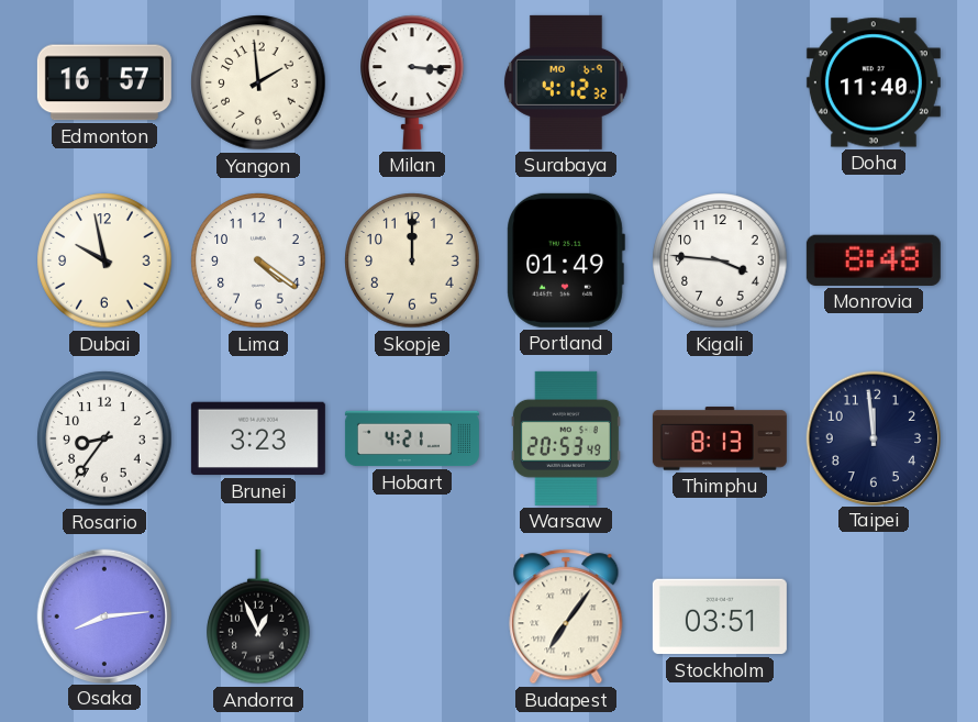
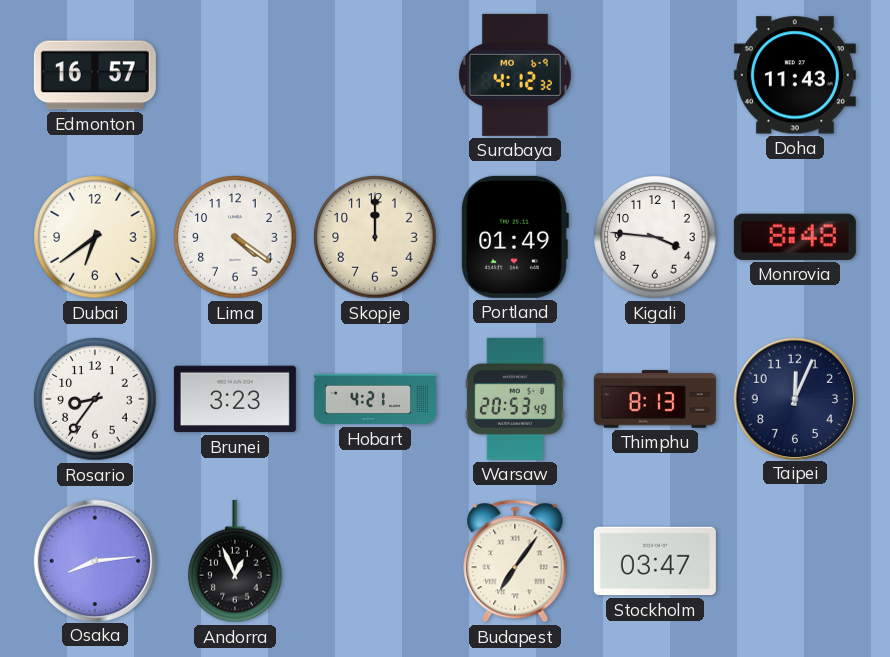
Yangon: 1:59 -> none (258, 82)
Milan: 3:16 -> none (412, 82)
Doha: 11:40 -> 11:43 (795, 75)
Dubai: 9:58 -> 6:39 (95, 237)
Taipei: 11:59 -> 12:04 (794, 398)
Stockholm: 03:51 -> 03:47 (655, 561)
